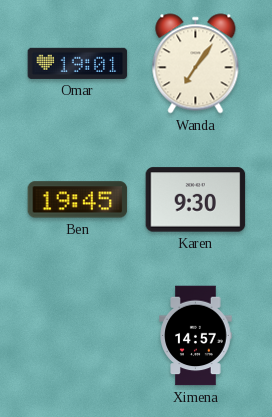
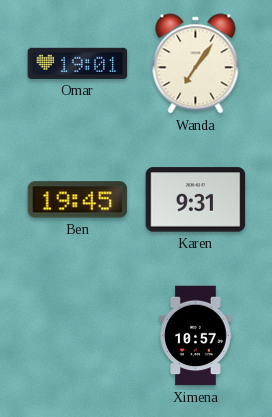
Karen: 9:30 -> 9:31 (196, 200)
Ximena: 14:57 -> 10:57 (196, 336)
